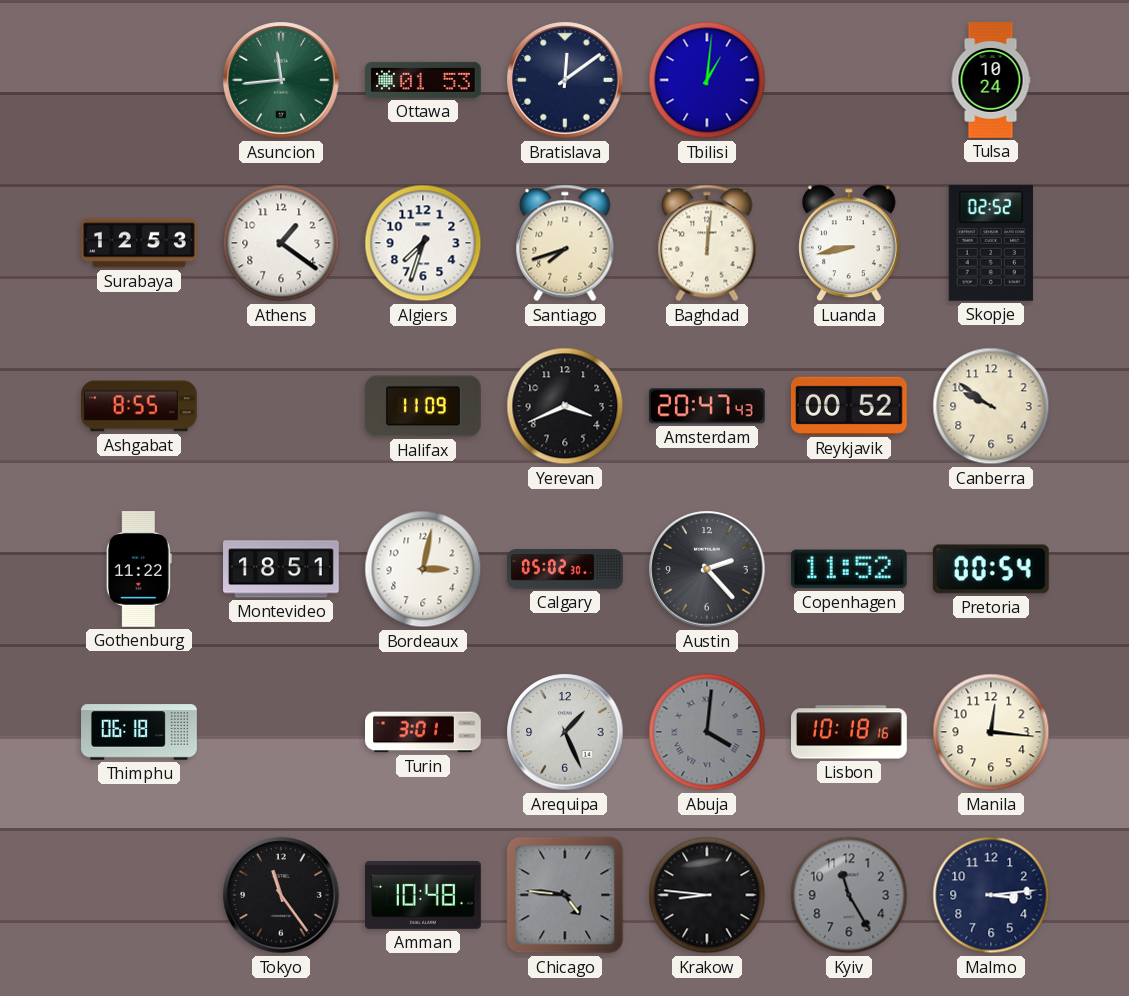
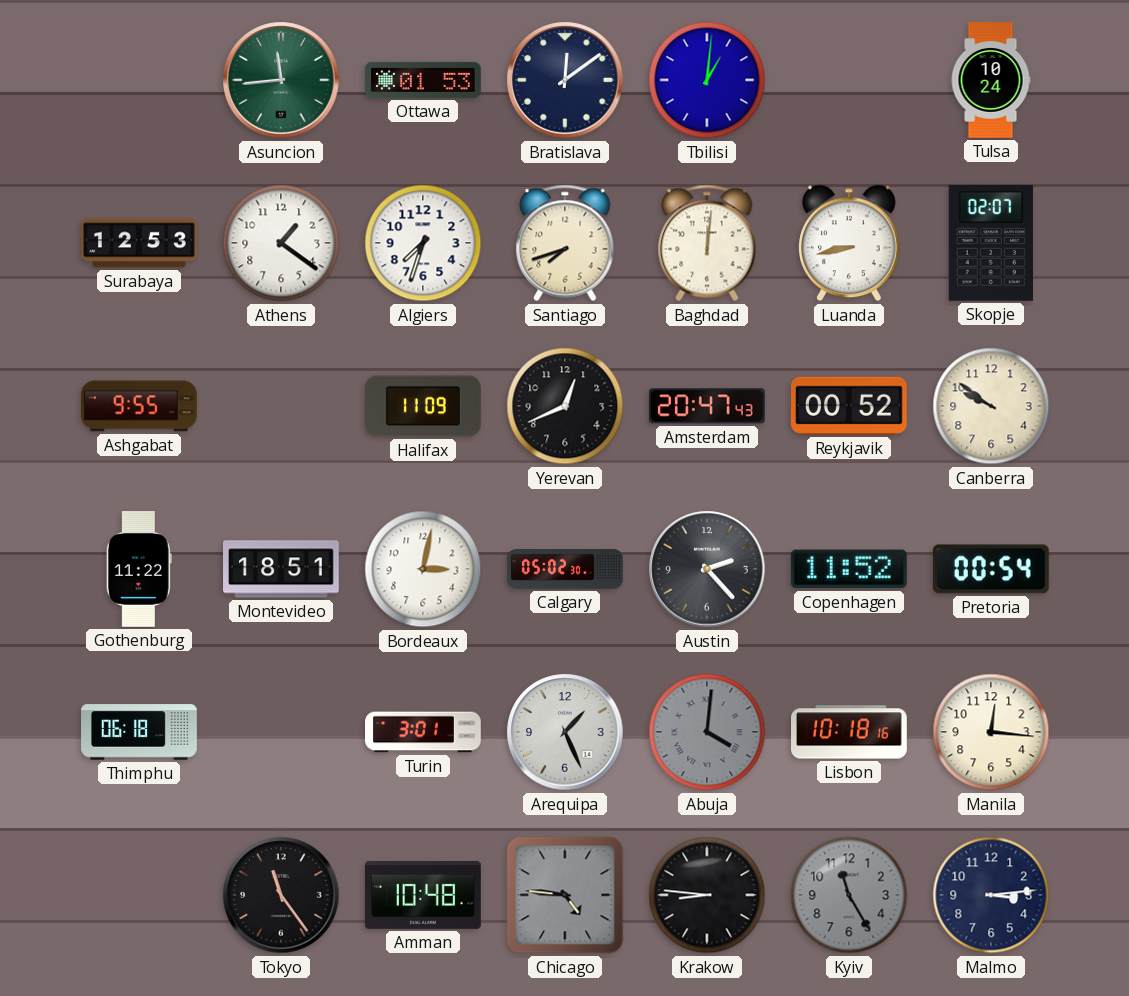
Skopje: 02:52 -> 02:07 (991, 243)
Ashgabat: 8:55 -> 9:55 (140, 406)
Yerevan: 3:41 -> 12:41 (565, 406)
